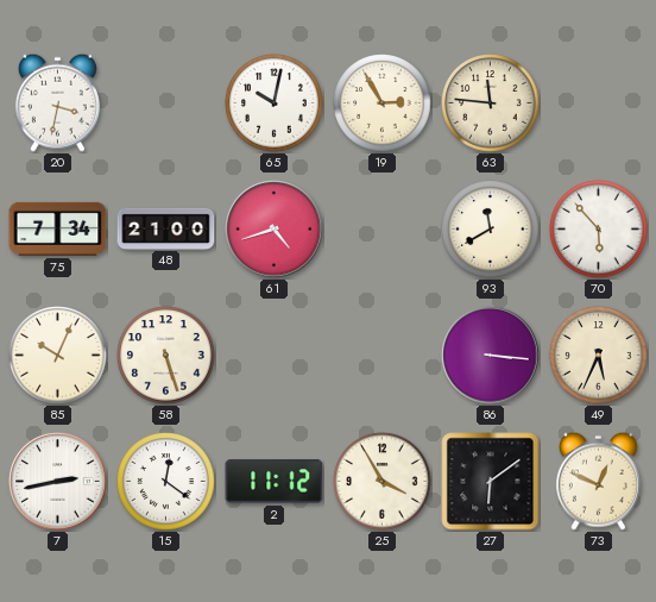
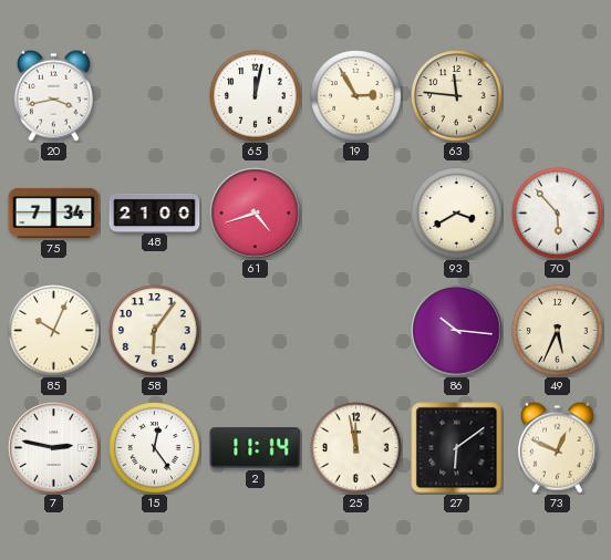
20: 3:32 -> 3:43 (53, 95)
65: 10:02 -> 12:02 (256, 96)
93: 11:40 -> 3:40 (457, 214)
58: 5:27 -> 6:06 (155, 331)
86: 3:16 -> 10:16 (457, 331)
7: 2:43 -> 2:47 (54, 448)
15: 12:21 -> 12:24 (155, 448)
2: 11:12 -> 11:14 (256, 448)
25: 3:55 -> 11:58 (356, 448)
